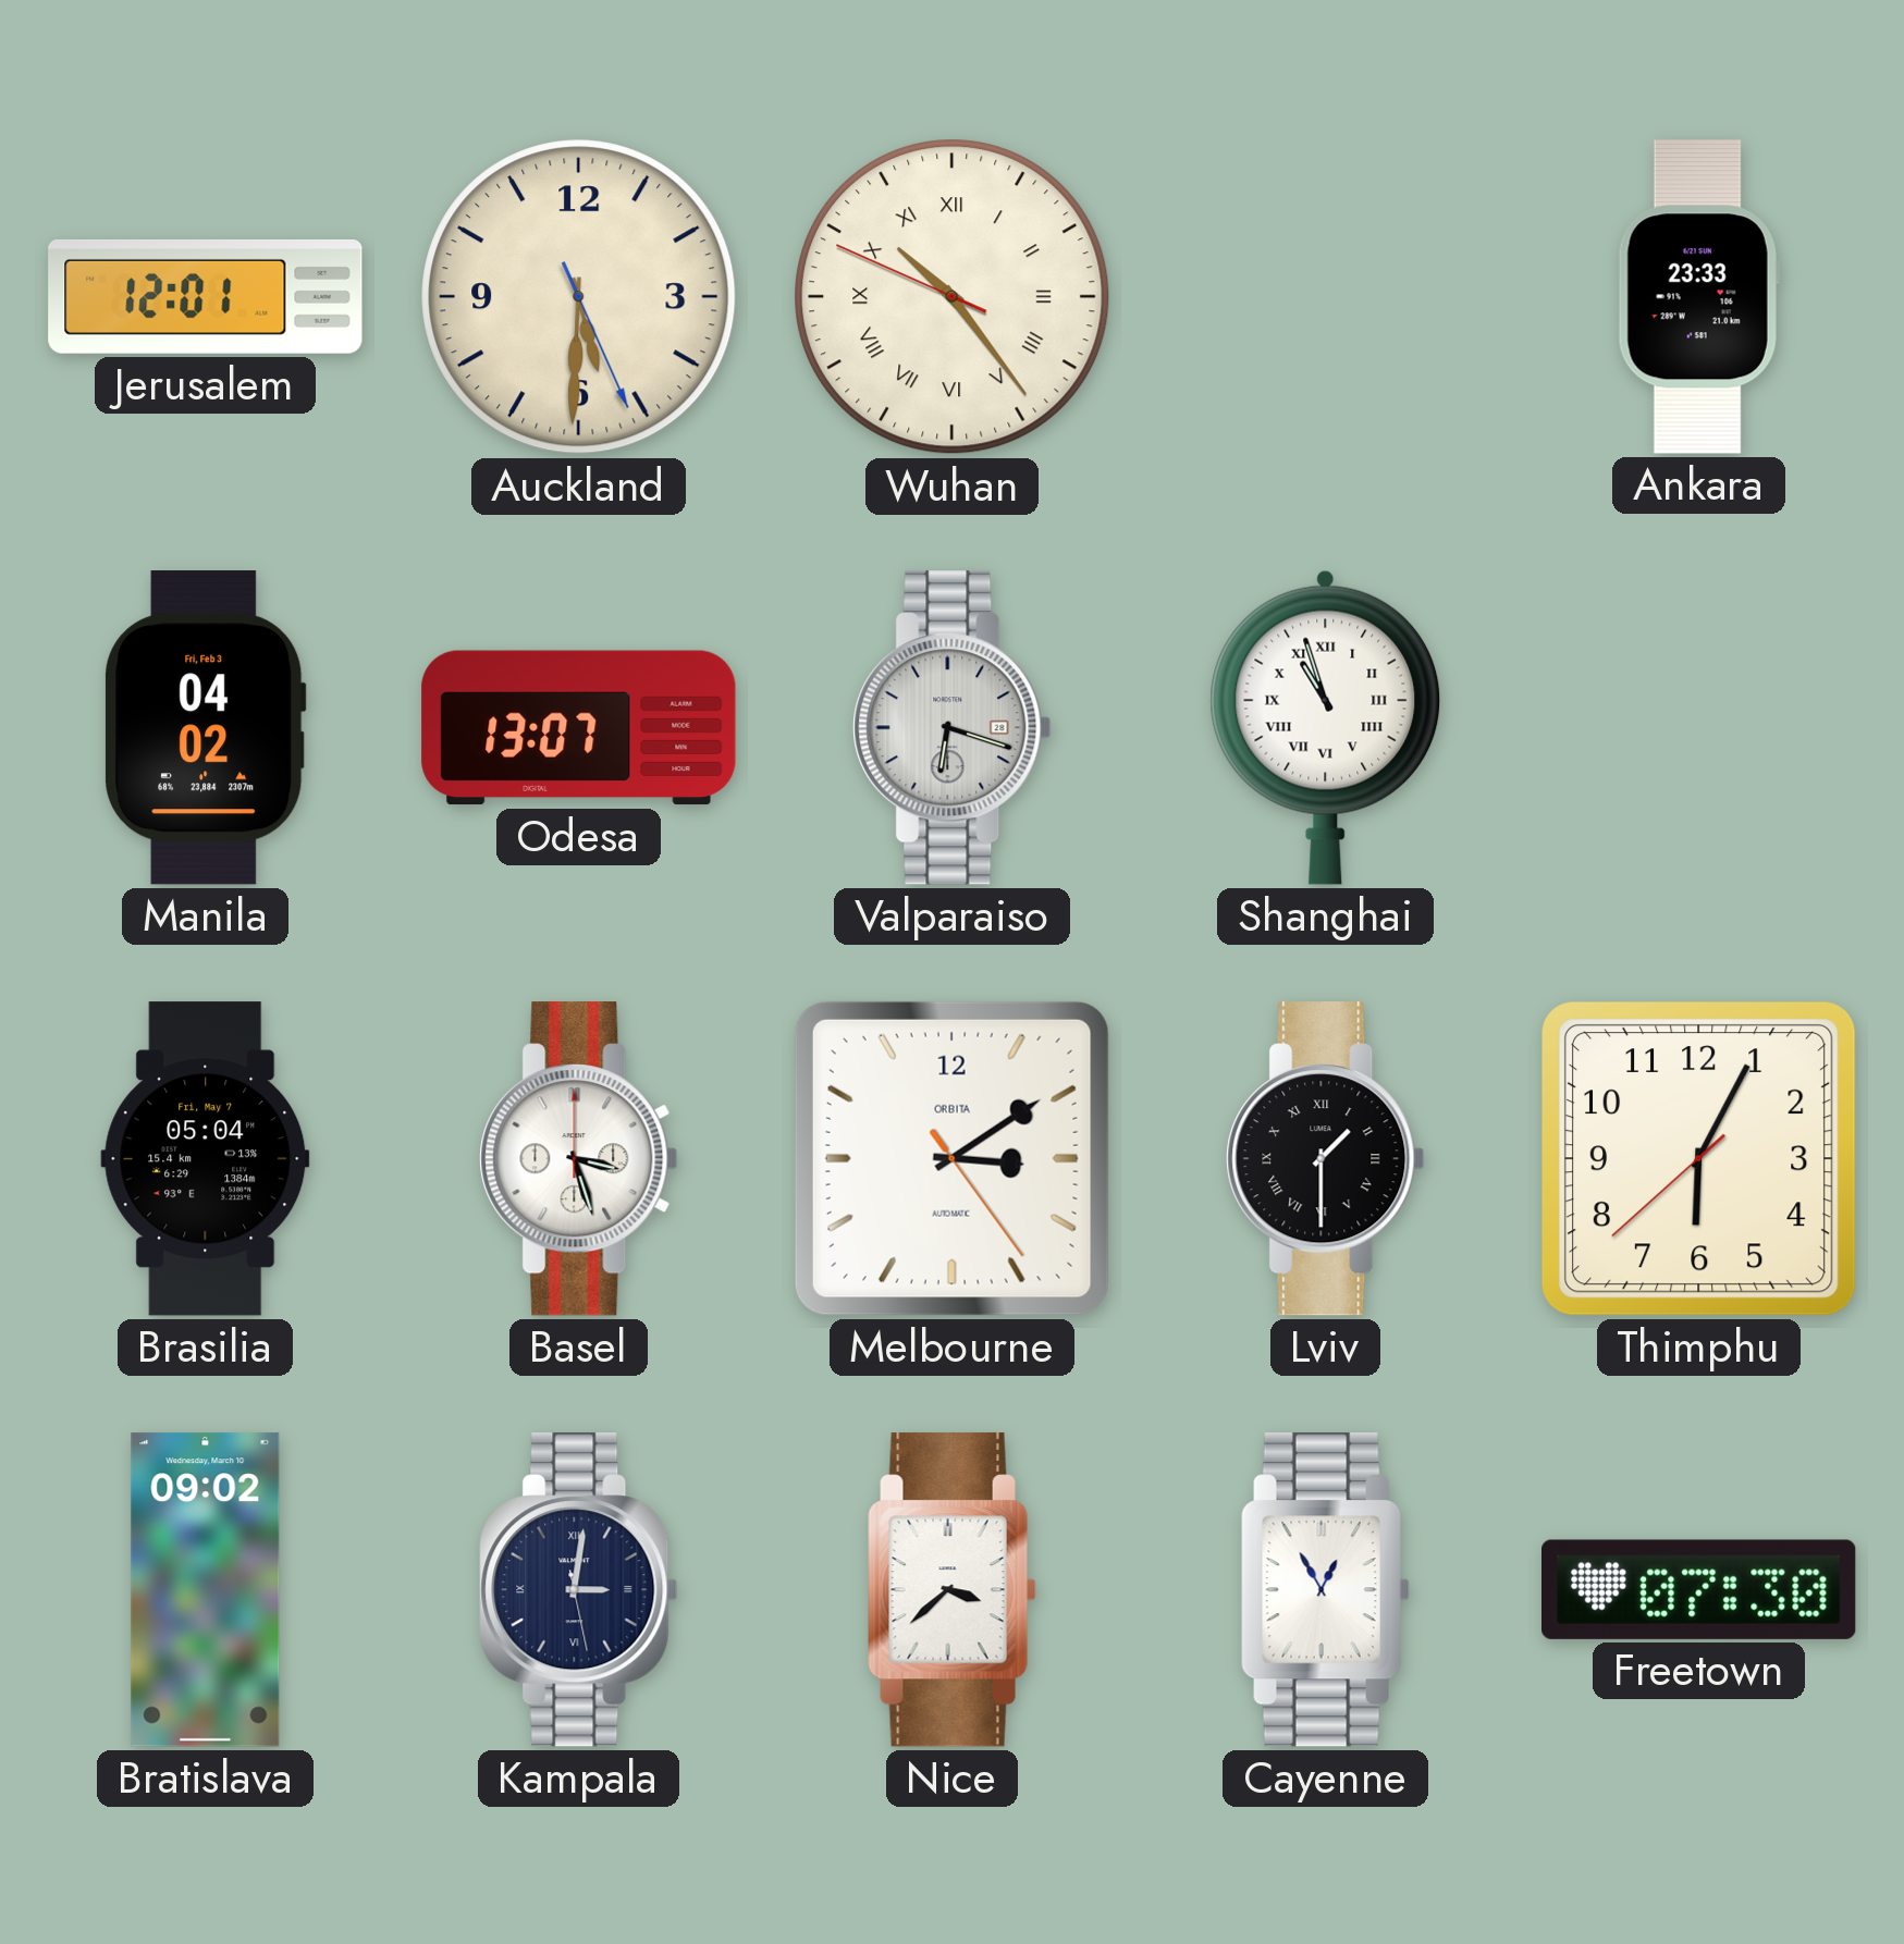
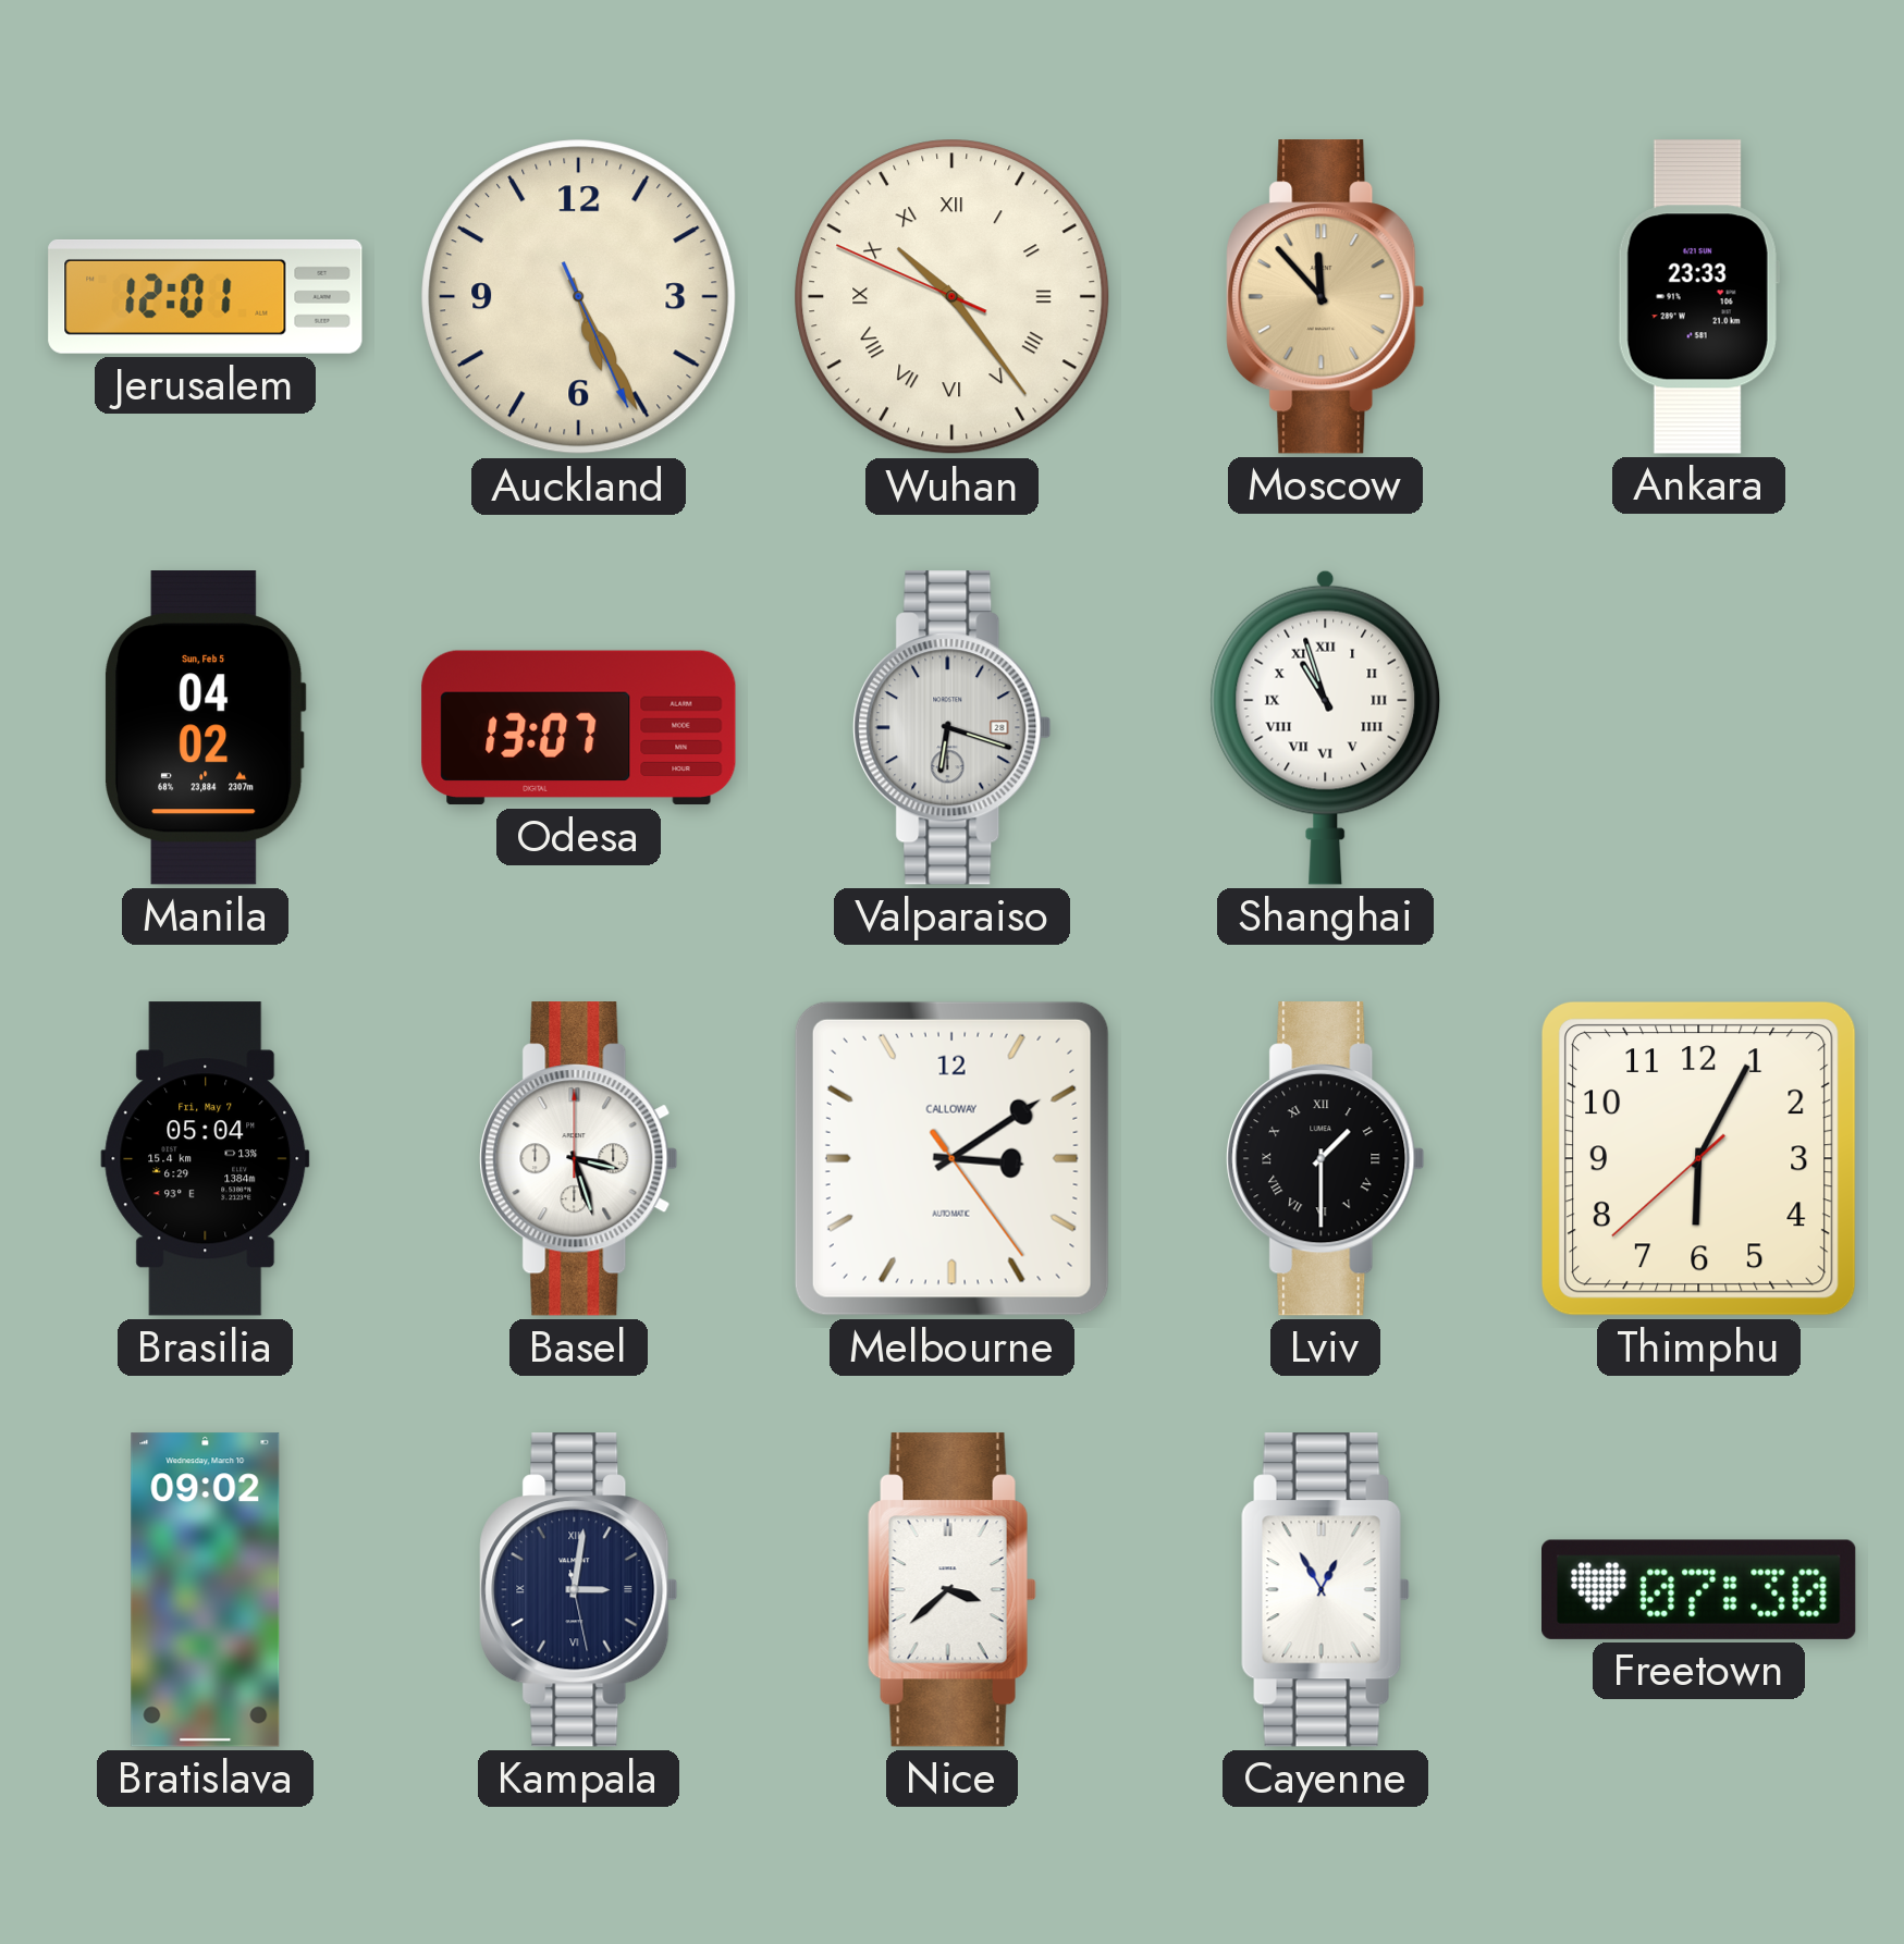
Auckland: 5:30 -> 5:25 (579, 297)
Moscow: none -> 11:53 (1326, 297)
Manila date: Fri, Feb 3 -> Sun, Feb 5 (206, 728)
Melbourne brand: ORBITA -> CALLOWAY (951, 1158)
